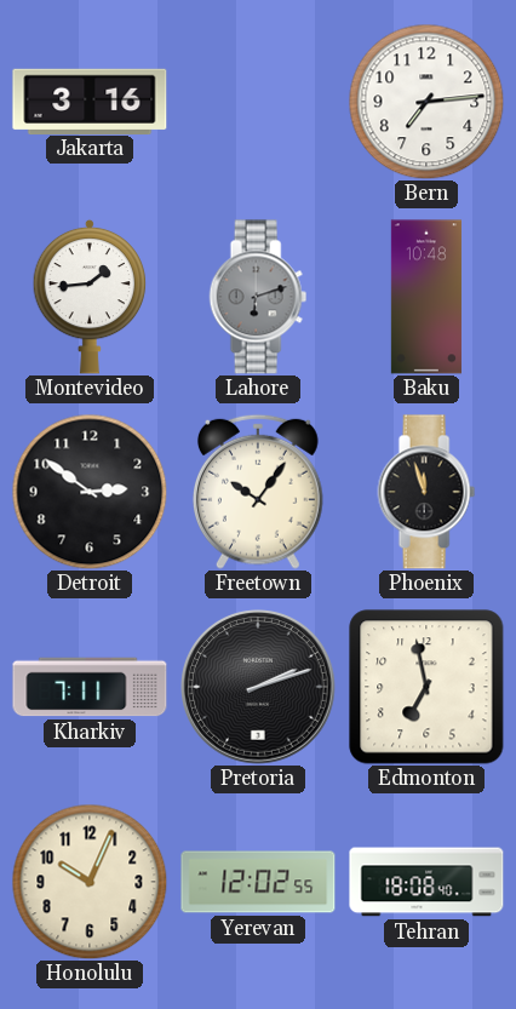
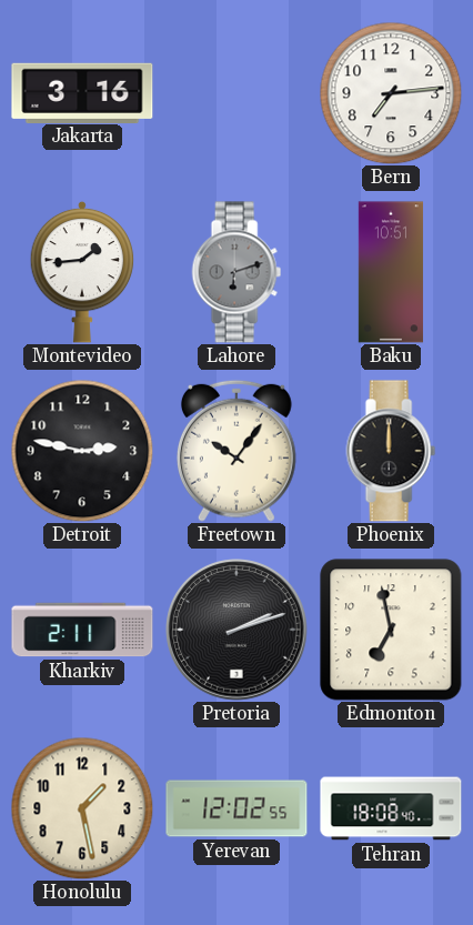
Baku: 10:48 -> 10:51 (391, 272)
Detroit: 2:51 -> 2:47 (82, 451)
Phoenix: 11:57 -> 12:00 (391, 451)
Kharkiv: 7:11 -> 2:11 (82, 630)
Honolulu: 10:04 -> 1:28 (82, 808)
